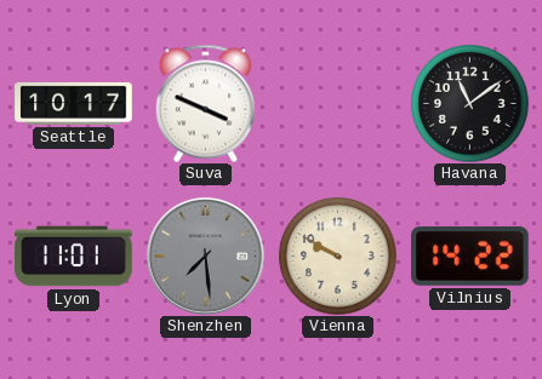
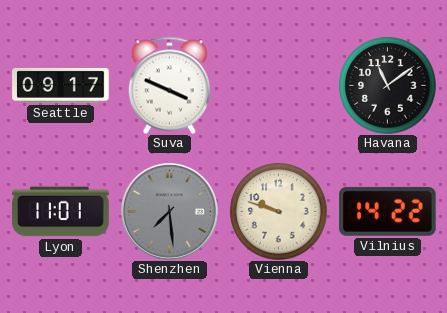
Seattle: 10:17 -> 09:17 (61, 85)
Vienna: 9:50 -> 9:48 (279, 212)
